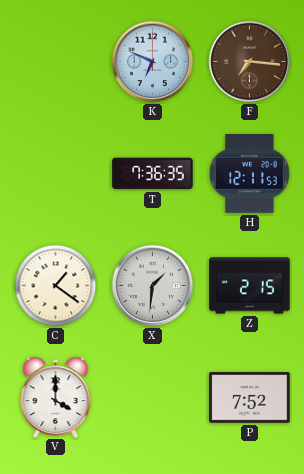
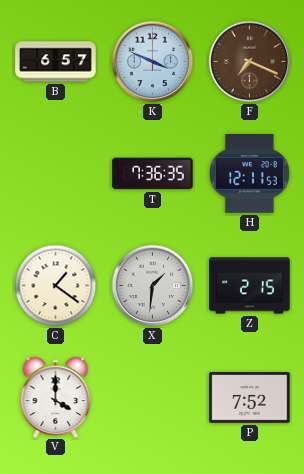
B: none -> 6:57 (56, 62)
K: 6:49 -> 3:49 (153, 62)
F: 7:16 -> 7:19 (250, 62)
